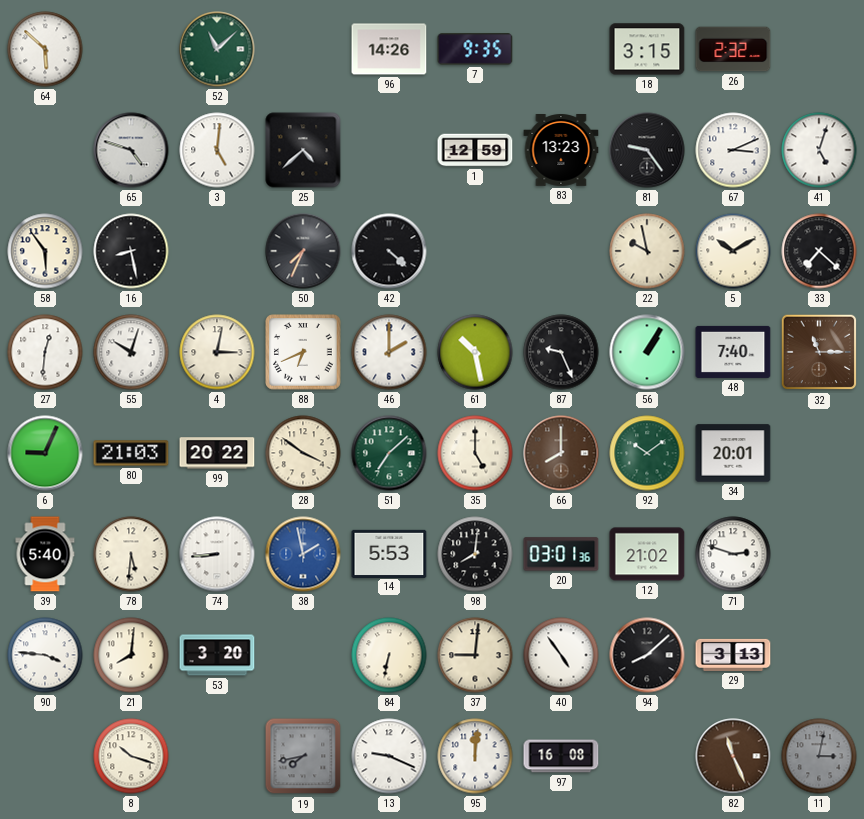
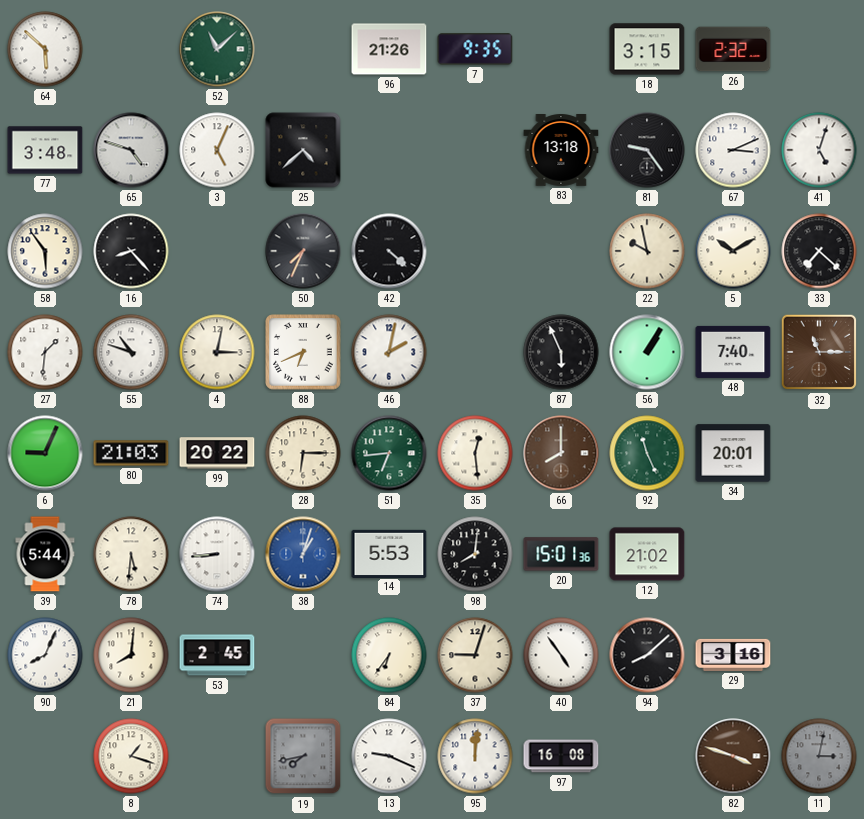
96: 14:26 -> 21:26 (389, 49)
77: none -> 3:48 (45, 150)
3: 5:01 -> 5:04 (217, 150)
1: 12:59 -> none (475, 150)
83: 13:23 -> 13:18 (561, 151)
16: 8:28 -> 8:23 (131, 251)
27: 12:31 -> 1:31 (45, 352)
55: 10:03 -> 10:48 (131, 352)
46: 2:00 -> 2:02 (389, 352)
61: 10:28 -> none (475, 352)
87: 9:26 -> 5:56 (561, 352)
28: 3:51 -> 6:15 (303, 453)
51: 7:08 -> 6:44 (389, 453)
35: 5:00 -> 12:29 (475, 453)
92: 10:09 -> 11:26 (647, 453)
39: 5:40 -> 5:44 (45, 554)
38: 1:58 -> 1:03 (303, 554)
20: 03:01 -> 15:01 (561, 554)
71: 2:48 -> none (733, 554)
90: 3:46 -> 8:04 (45, 655)
53: 3:20 -> 2:45 (217, 655)
84: 6:32 -> 6:36 (389, 655)
37: 9:01 -> 9:03 (475, 655)
29: 3:13 -> 3:16 (733, 655)
8: 10:18 -> 1:18 (131, 756)
82: 11:26 -> 3:48 (733, 756)
